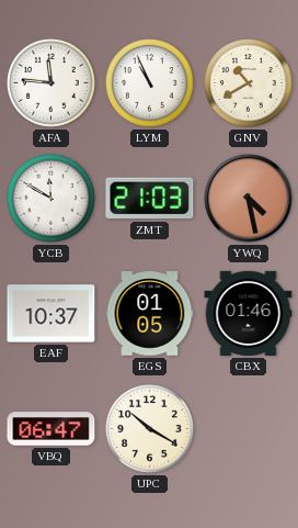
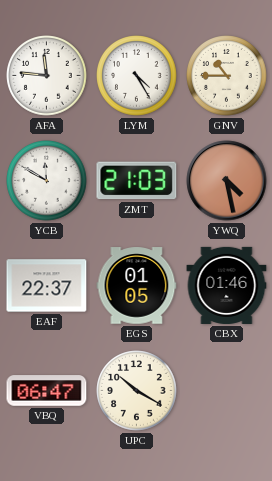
LYM: 10:56 -> 4:25 (137, 76)
GNV: 10:40 -> 10:45 (227, 76)
EAF: 10:37 -> 22:37 (47, 286)
